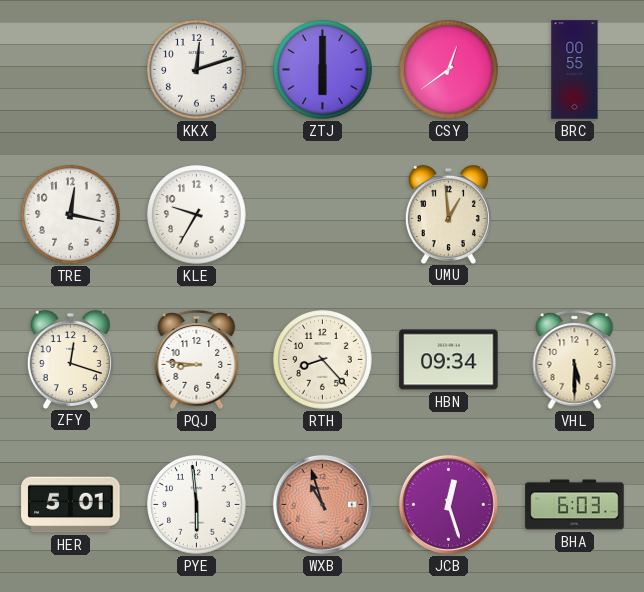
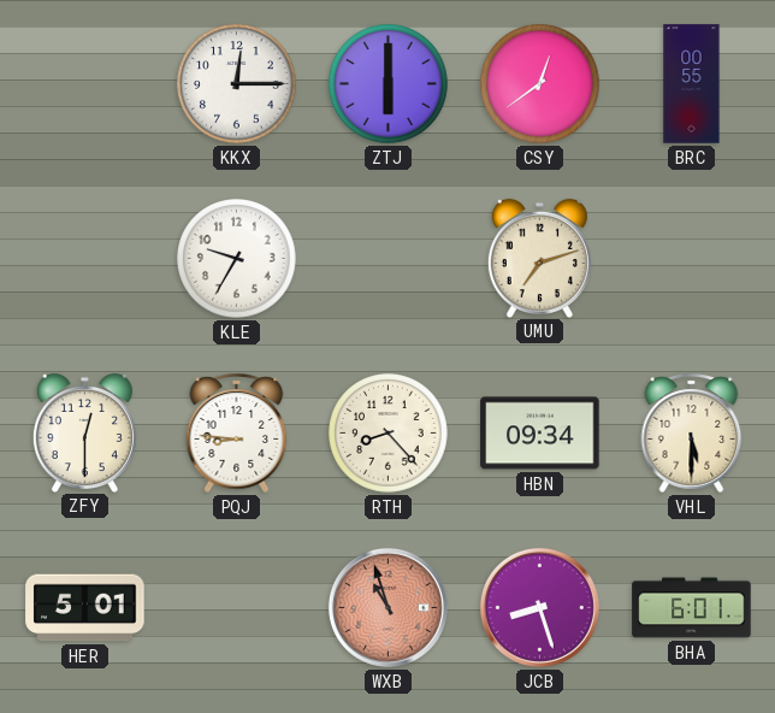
KKX: 12:12 -> 12:15 (237, 84)
TRE: 12:17 -> none (71, 215)
UMU: 12:59 -> 7:12 (539, 258)
ZFY: 12:18 -> 12:30 (84, 432)
PYE: 5:59 -> none (197, 505)
JCB: 12:27 -> 8:27 (539, 607)
BHA: 6:03 -> 6:01 (692, 608)
